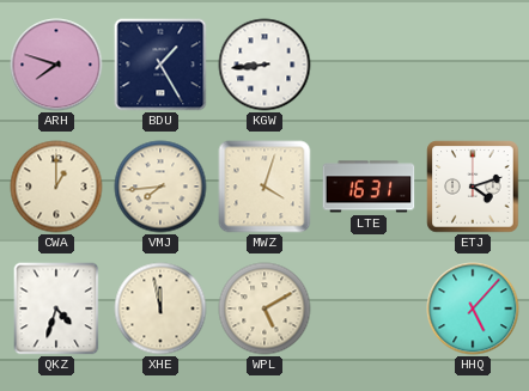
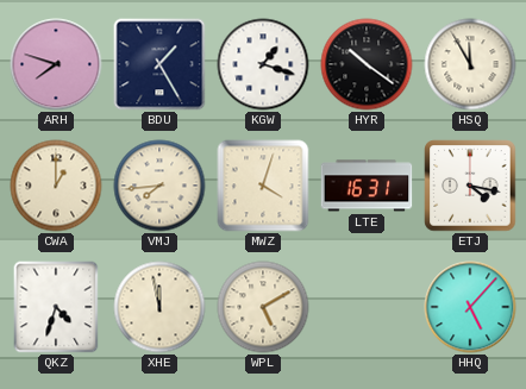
KGW: 8:44 -> 1:18 (263, 64)
HYR: none -> 10:21 (367, 64)
HSQ: none -> 11:55 (470, 64)
ETJ: 4:12 -> 4:17 (470, 186)
